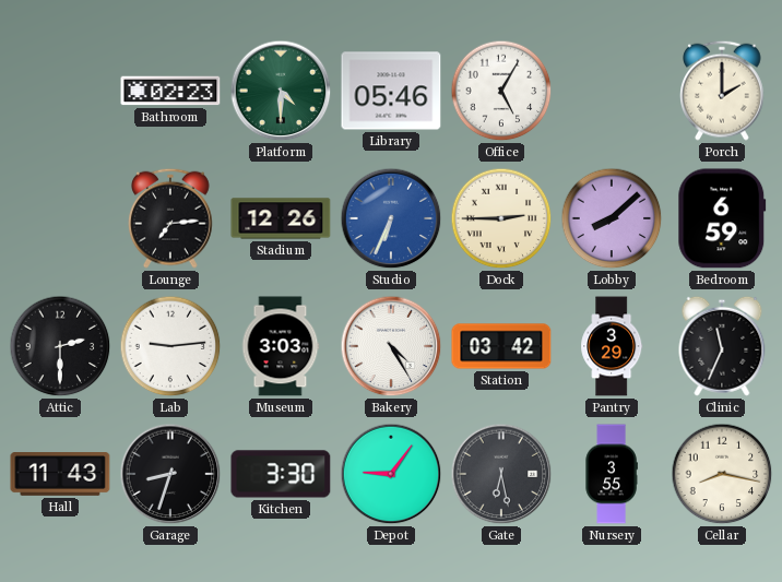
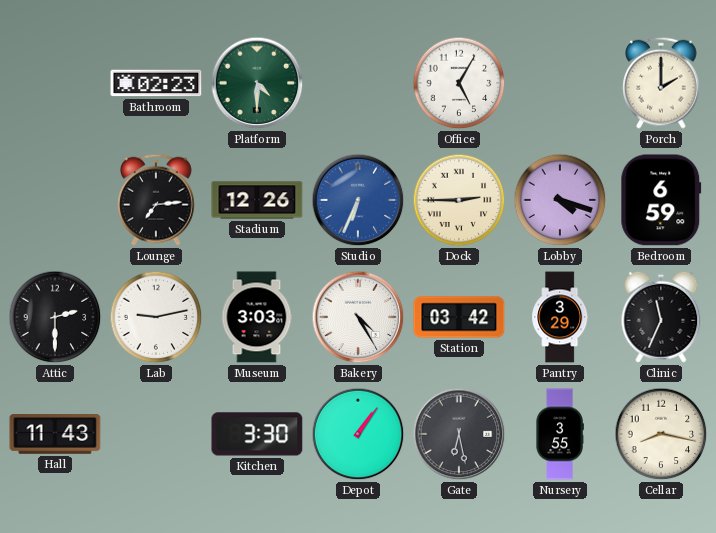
Library: 05:46 -> none (391, 91)
Lobby: 8:08 -> 4:18 (560, 200)
Lab: 9:14 -> 9:13 (156, 317)
Garage: 8:33 -> none (170, 474)
Depot: 9:06 -> 1:06 (358, 434)
